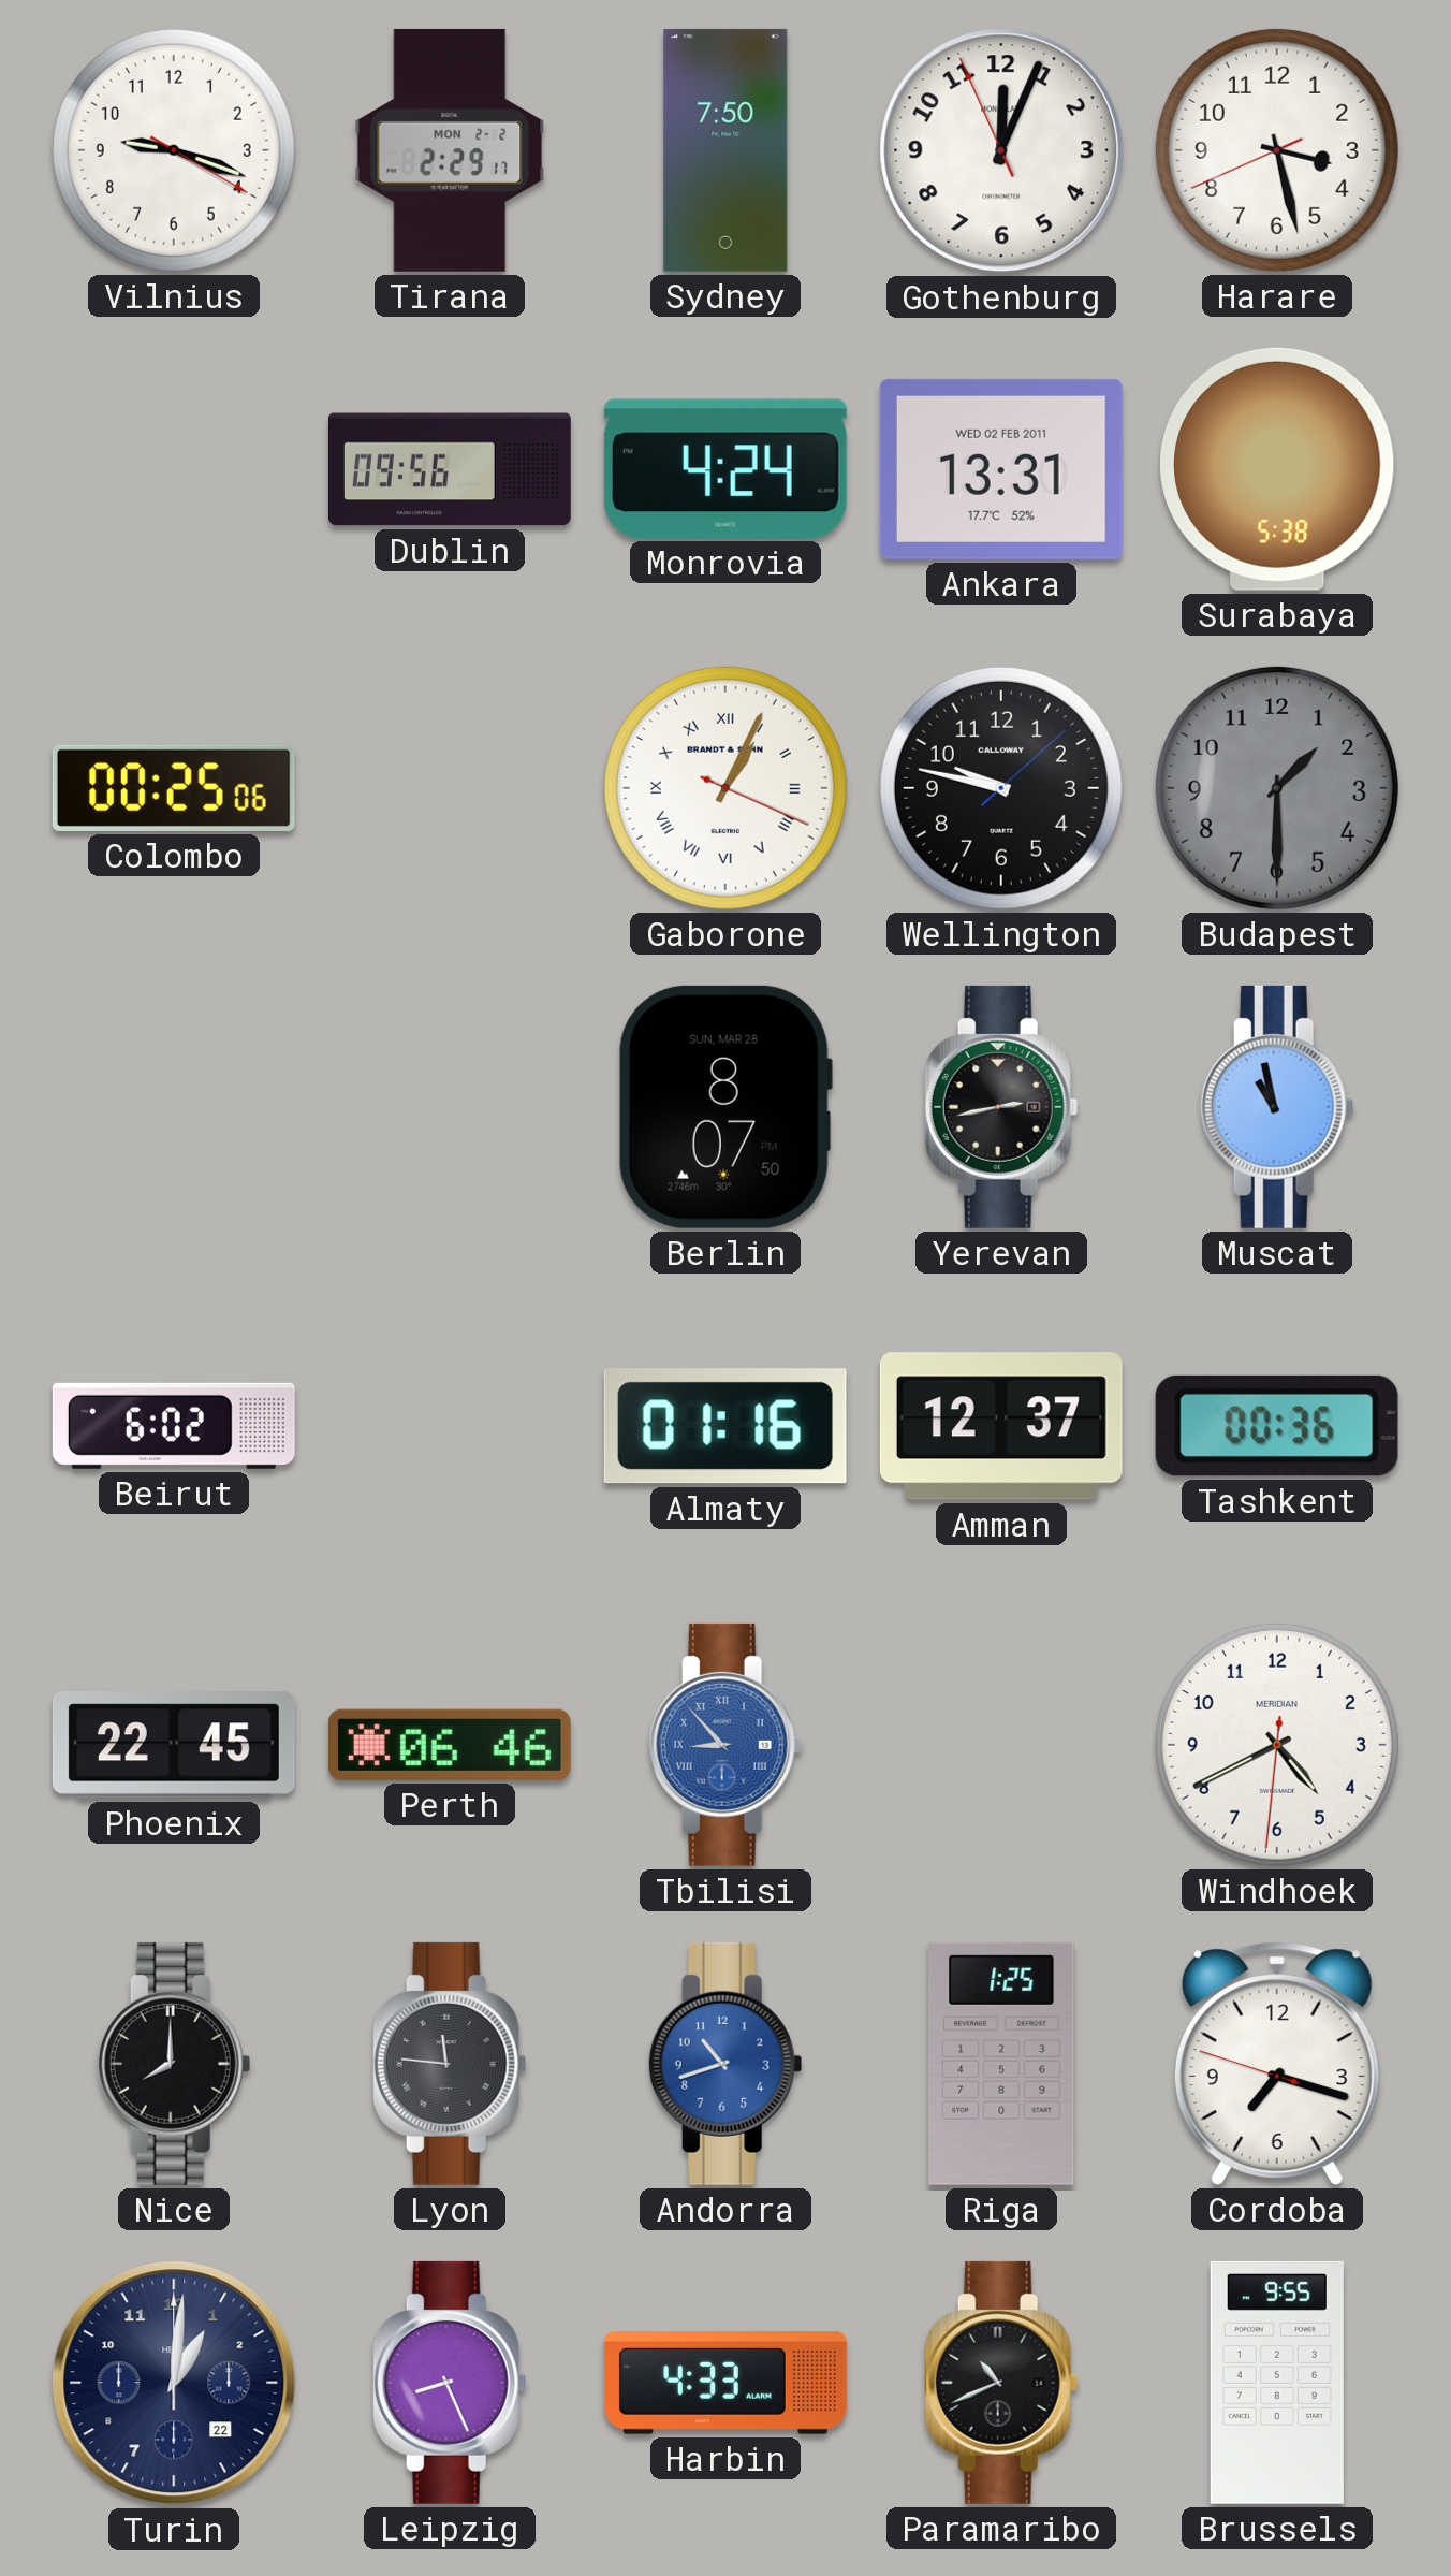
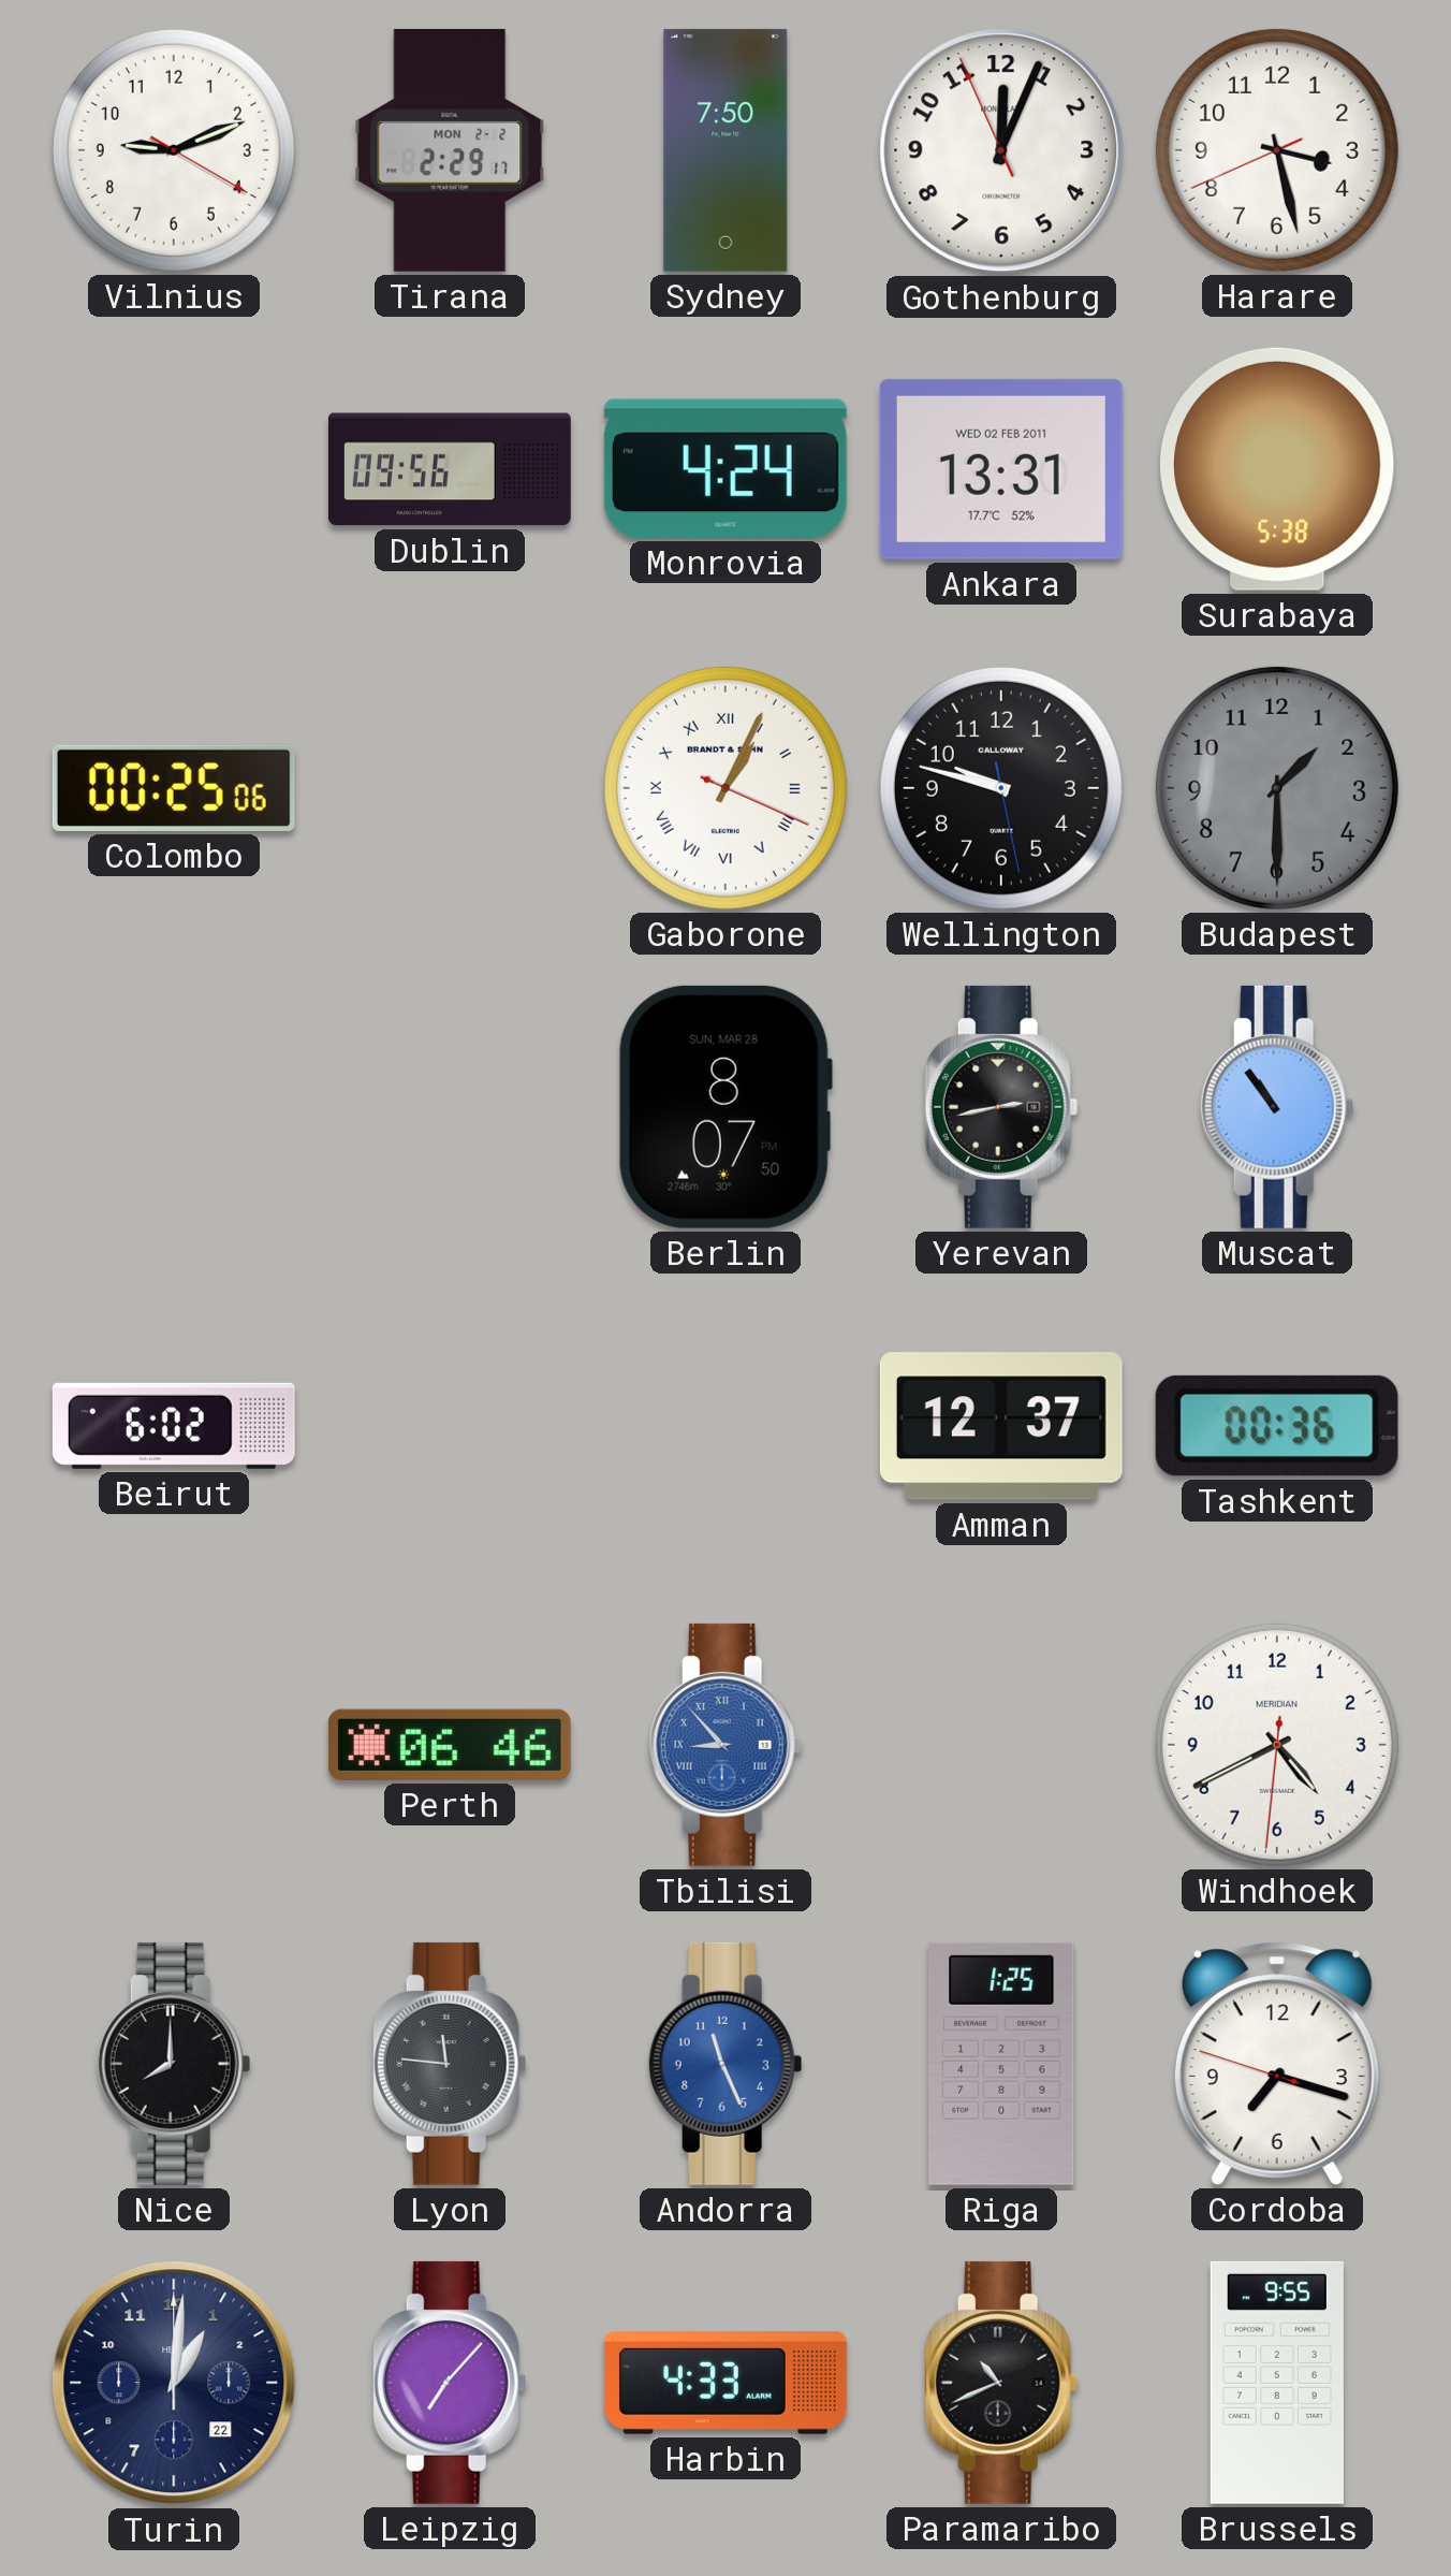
Vilnius: 9:18 -> 9:11 (174, 150)
Wellington: 9:47:08 -> 9:47:28 (1001, 788)
Muscat: 10:58 -> 10:54 (1277, 1107)
Almaty: 01:16 -> none (725, 1426)
Phoenix: 22:45 -> none (174, 1745)
Andorra: 10:42 -> 11:26 (725, 2064)
Leipzig: 8:26 -> 7:07 (450, 2383)
